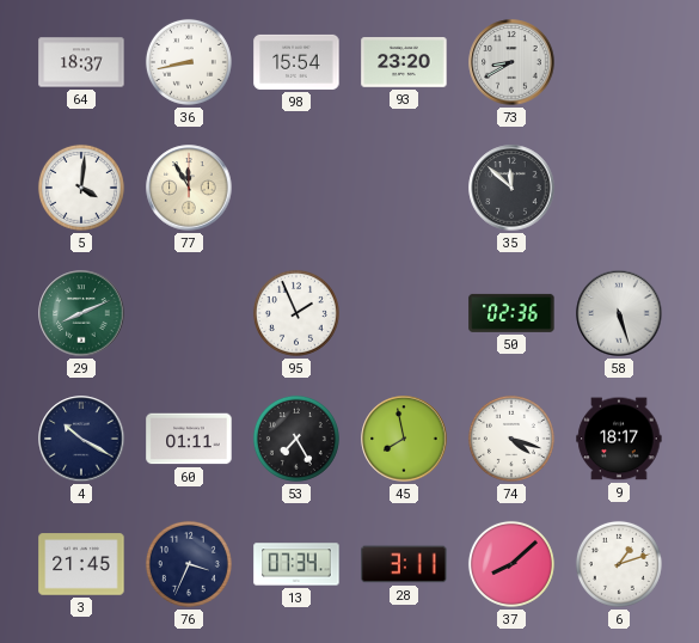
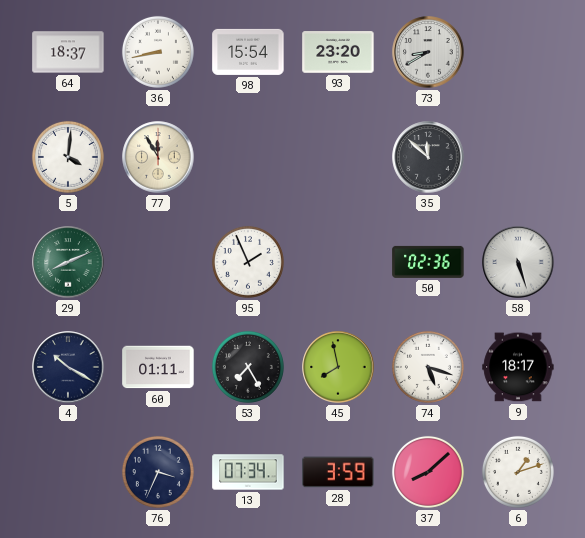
74: 4:18 -> 5:18 (428, 367)
3: 21:45 -> none (81, 564)
28: 3:11 -> 3:59 (338, 472)
